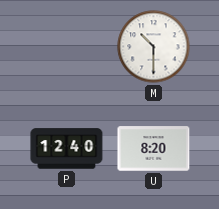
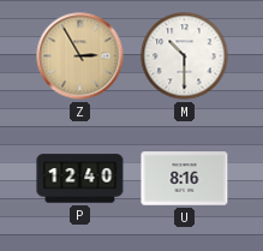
Z: none -> 2:55 (80, 56)
U: 8:20 -> 8:16 (185, 179)
